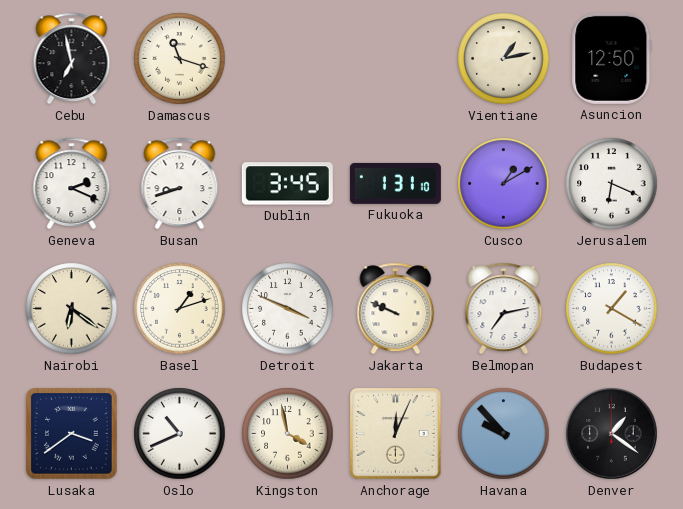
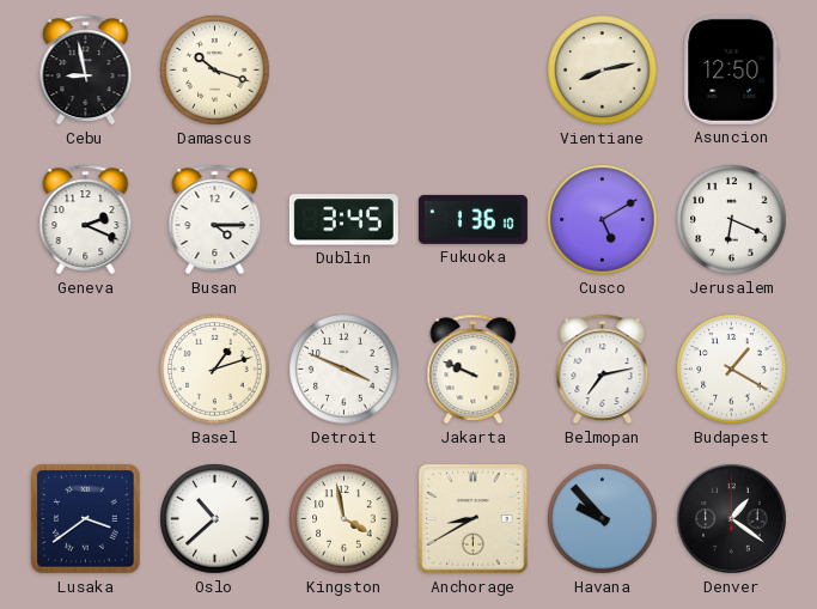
Cebu: 6:58 -> 8:58 (86, 71)
Damascus: 11:18 -> 10:18 (215, 71)
Vientiane: 1:13 -> 8:13 (603, 71)
Busan: 8:42 -> 4:15 (215, 220)
Fukuoka: 1:31 -> 1:36 (472, 219)
Cusco: 1:10 -> 5:10 (603, 220)
Nairobi: 6:21 -> none (72, 309)
Oslo: 10:41 -> 10:38 (215, 519)
Anchorage: 12:04 -> 8:40 (474, 519)
